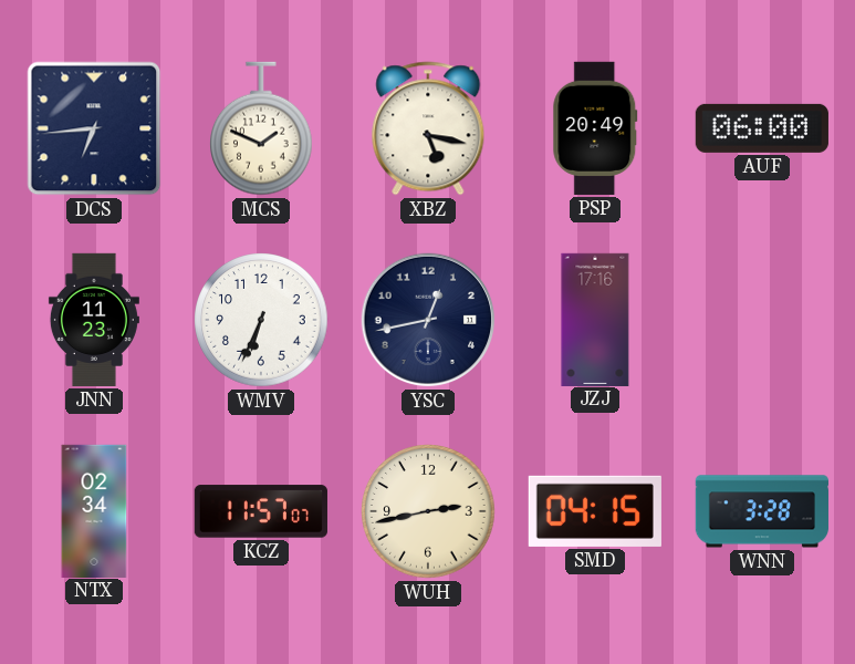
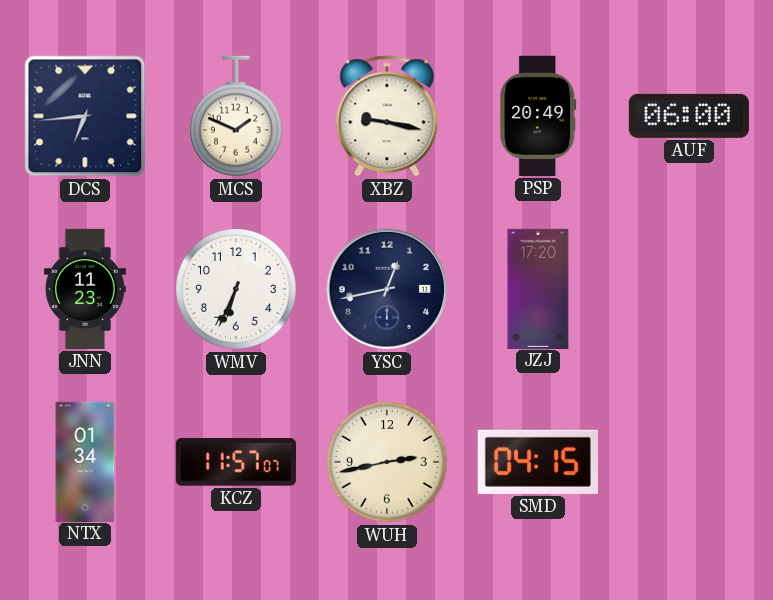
XBZ: 5:17 -> 9:17 (387, 116)
JZJ: 17:16 -> 17:20 (538, 288)
NTX: 02:34 -> 01:34 (85, 461)
WNN: 3:28 -> none (762, 511)
